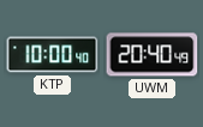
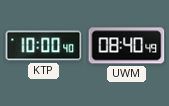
UWM: 20:40 -> 08:40 (127, 46)
